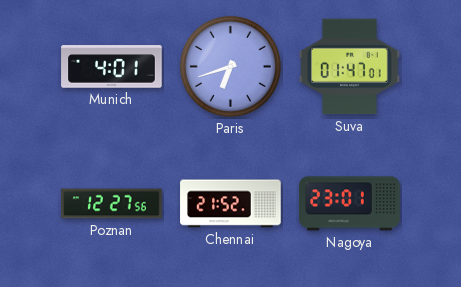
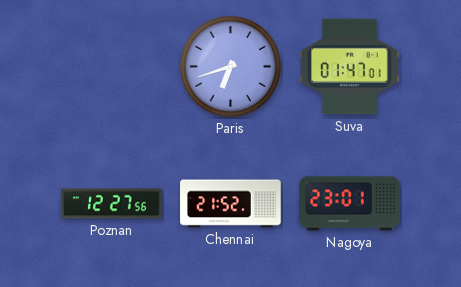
Munich: 4:01 -> none (112, 67)
